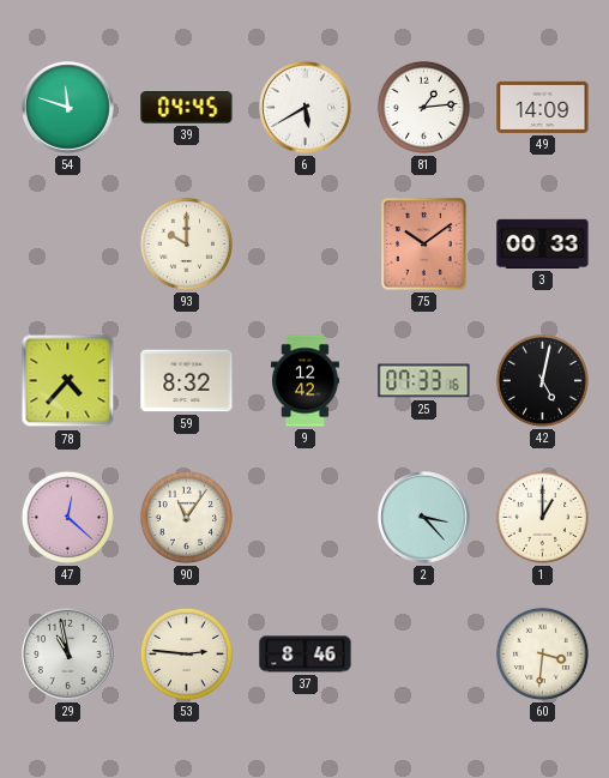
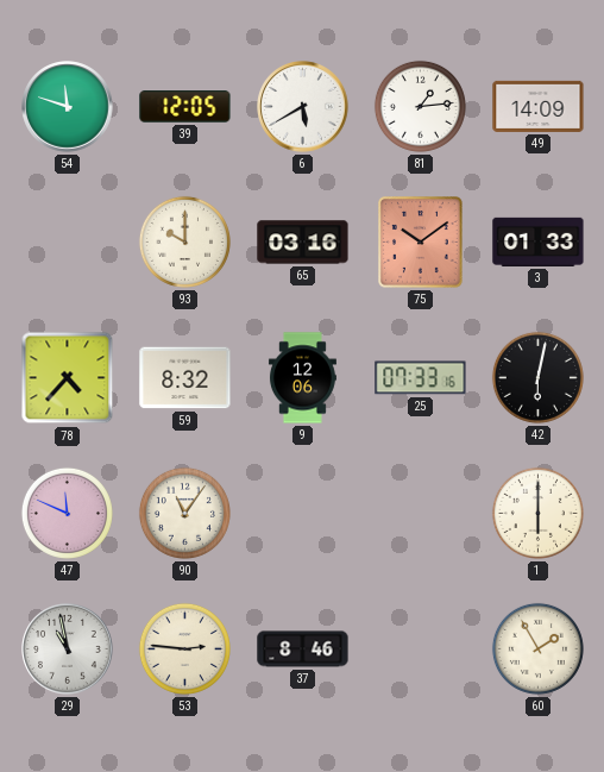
39: 04:45 -> 12:05 (185, 107)
65: none -> 03:16 (303, 243)
3: 00:33 -> 01:33 (539, 241)
9: 12:42 -> 12:06 (302, 378)
42: 5:02 -> 6:02 (537, 377)
47: 12:22 -> 11:49 (67, 513)
2: 3:23 -> none (424, 518)
1: 1:00 -> 6:00 (537, 513)
60: 3:31 -> 1:55 (537, 648)
